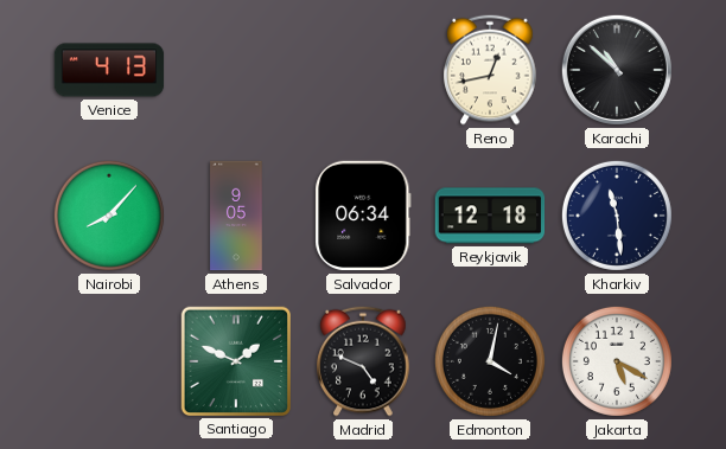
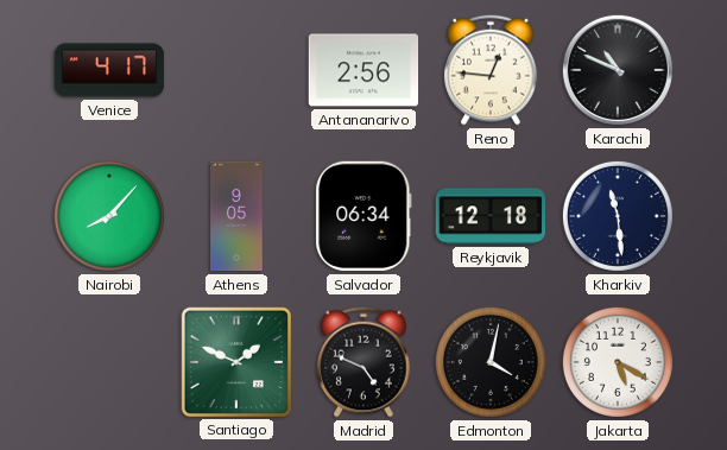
Venice: 4:13 -> 4:17 (109, 70)
Antananarivo: none -> 2:56 (363, 70)
Reno: 12:43 -> 12:46 (491, 70)
Karachi: 10:52 -> 10:49 (618, 70)
